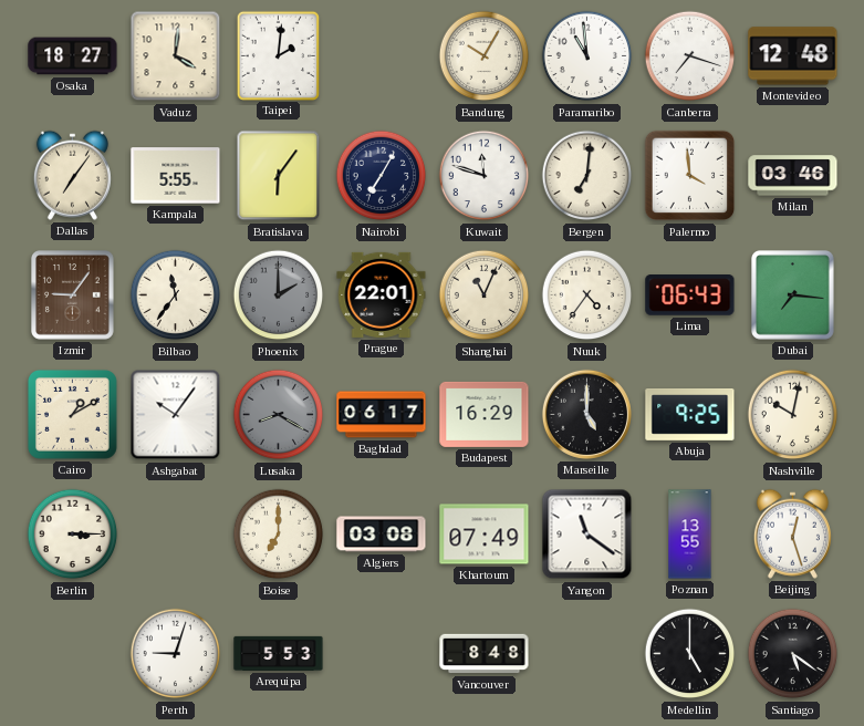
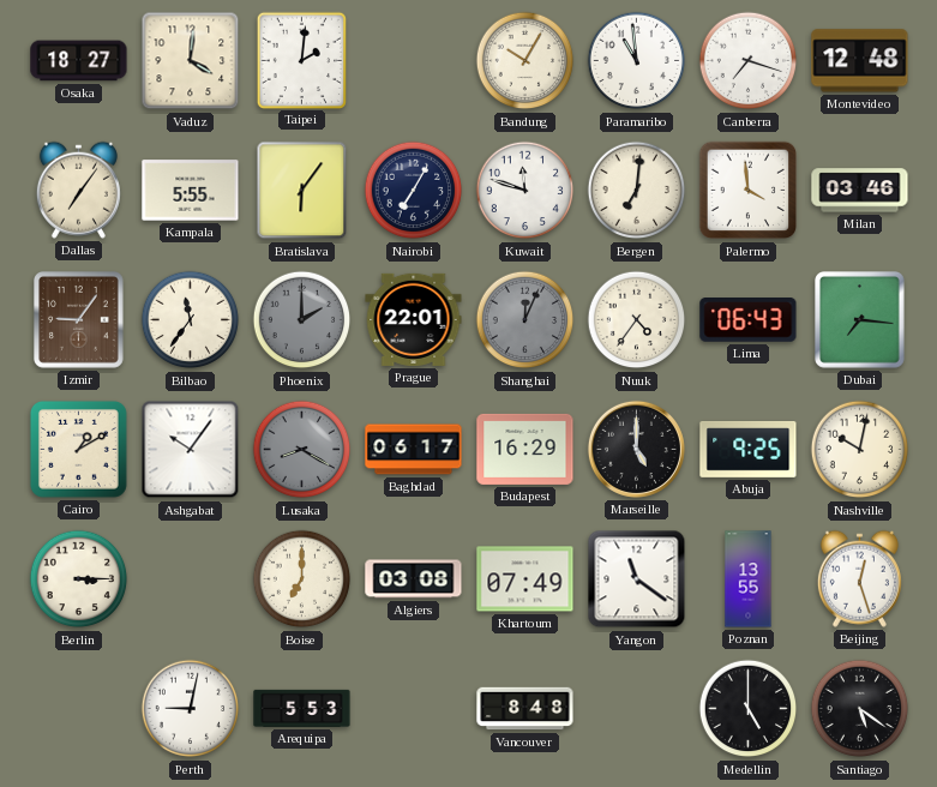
Shanghai: 11:04 -> 12:04 (525, 320)
Shanghai dial: cream -> grey (525, 320)
Perth: 9:03 -> 9:02 (191, 709)
